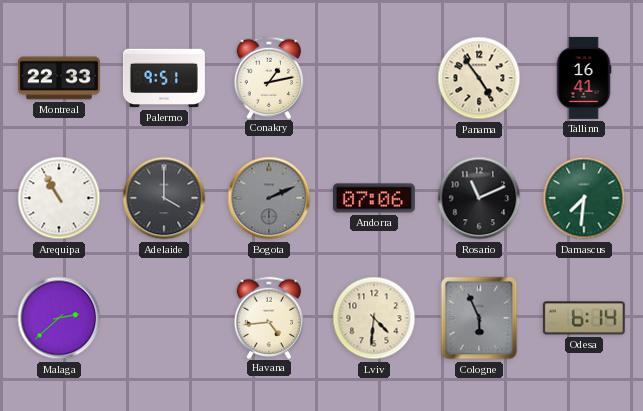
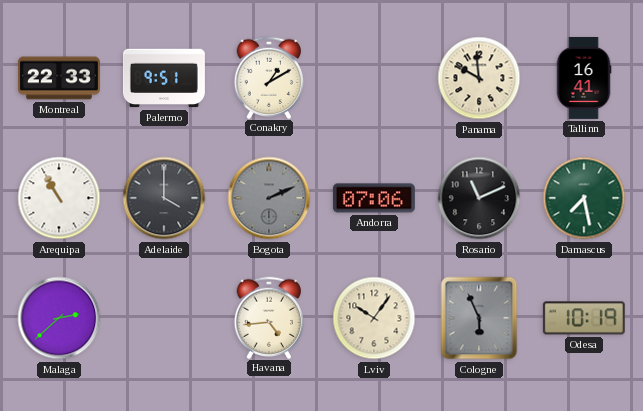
Conakry: 1:13 -> 1:10 (268, 77)
Panama: 4:54 -> 9:59 (479, 78)
Damascus: 7:31 -> 7:28 (584, 198)
Lviv: 4:31 -> 10:06 (374, 318)
Odesa: 6:14 -> 10:19 (584, 318)
